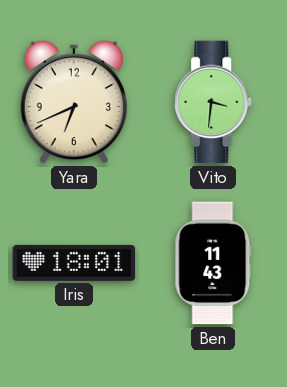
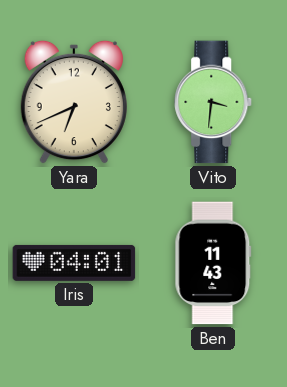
Iris: 18:01 -> 04:01 (74, 263)
